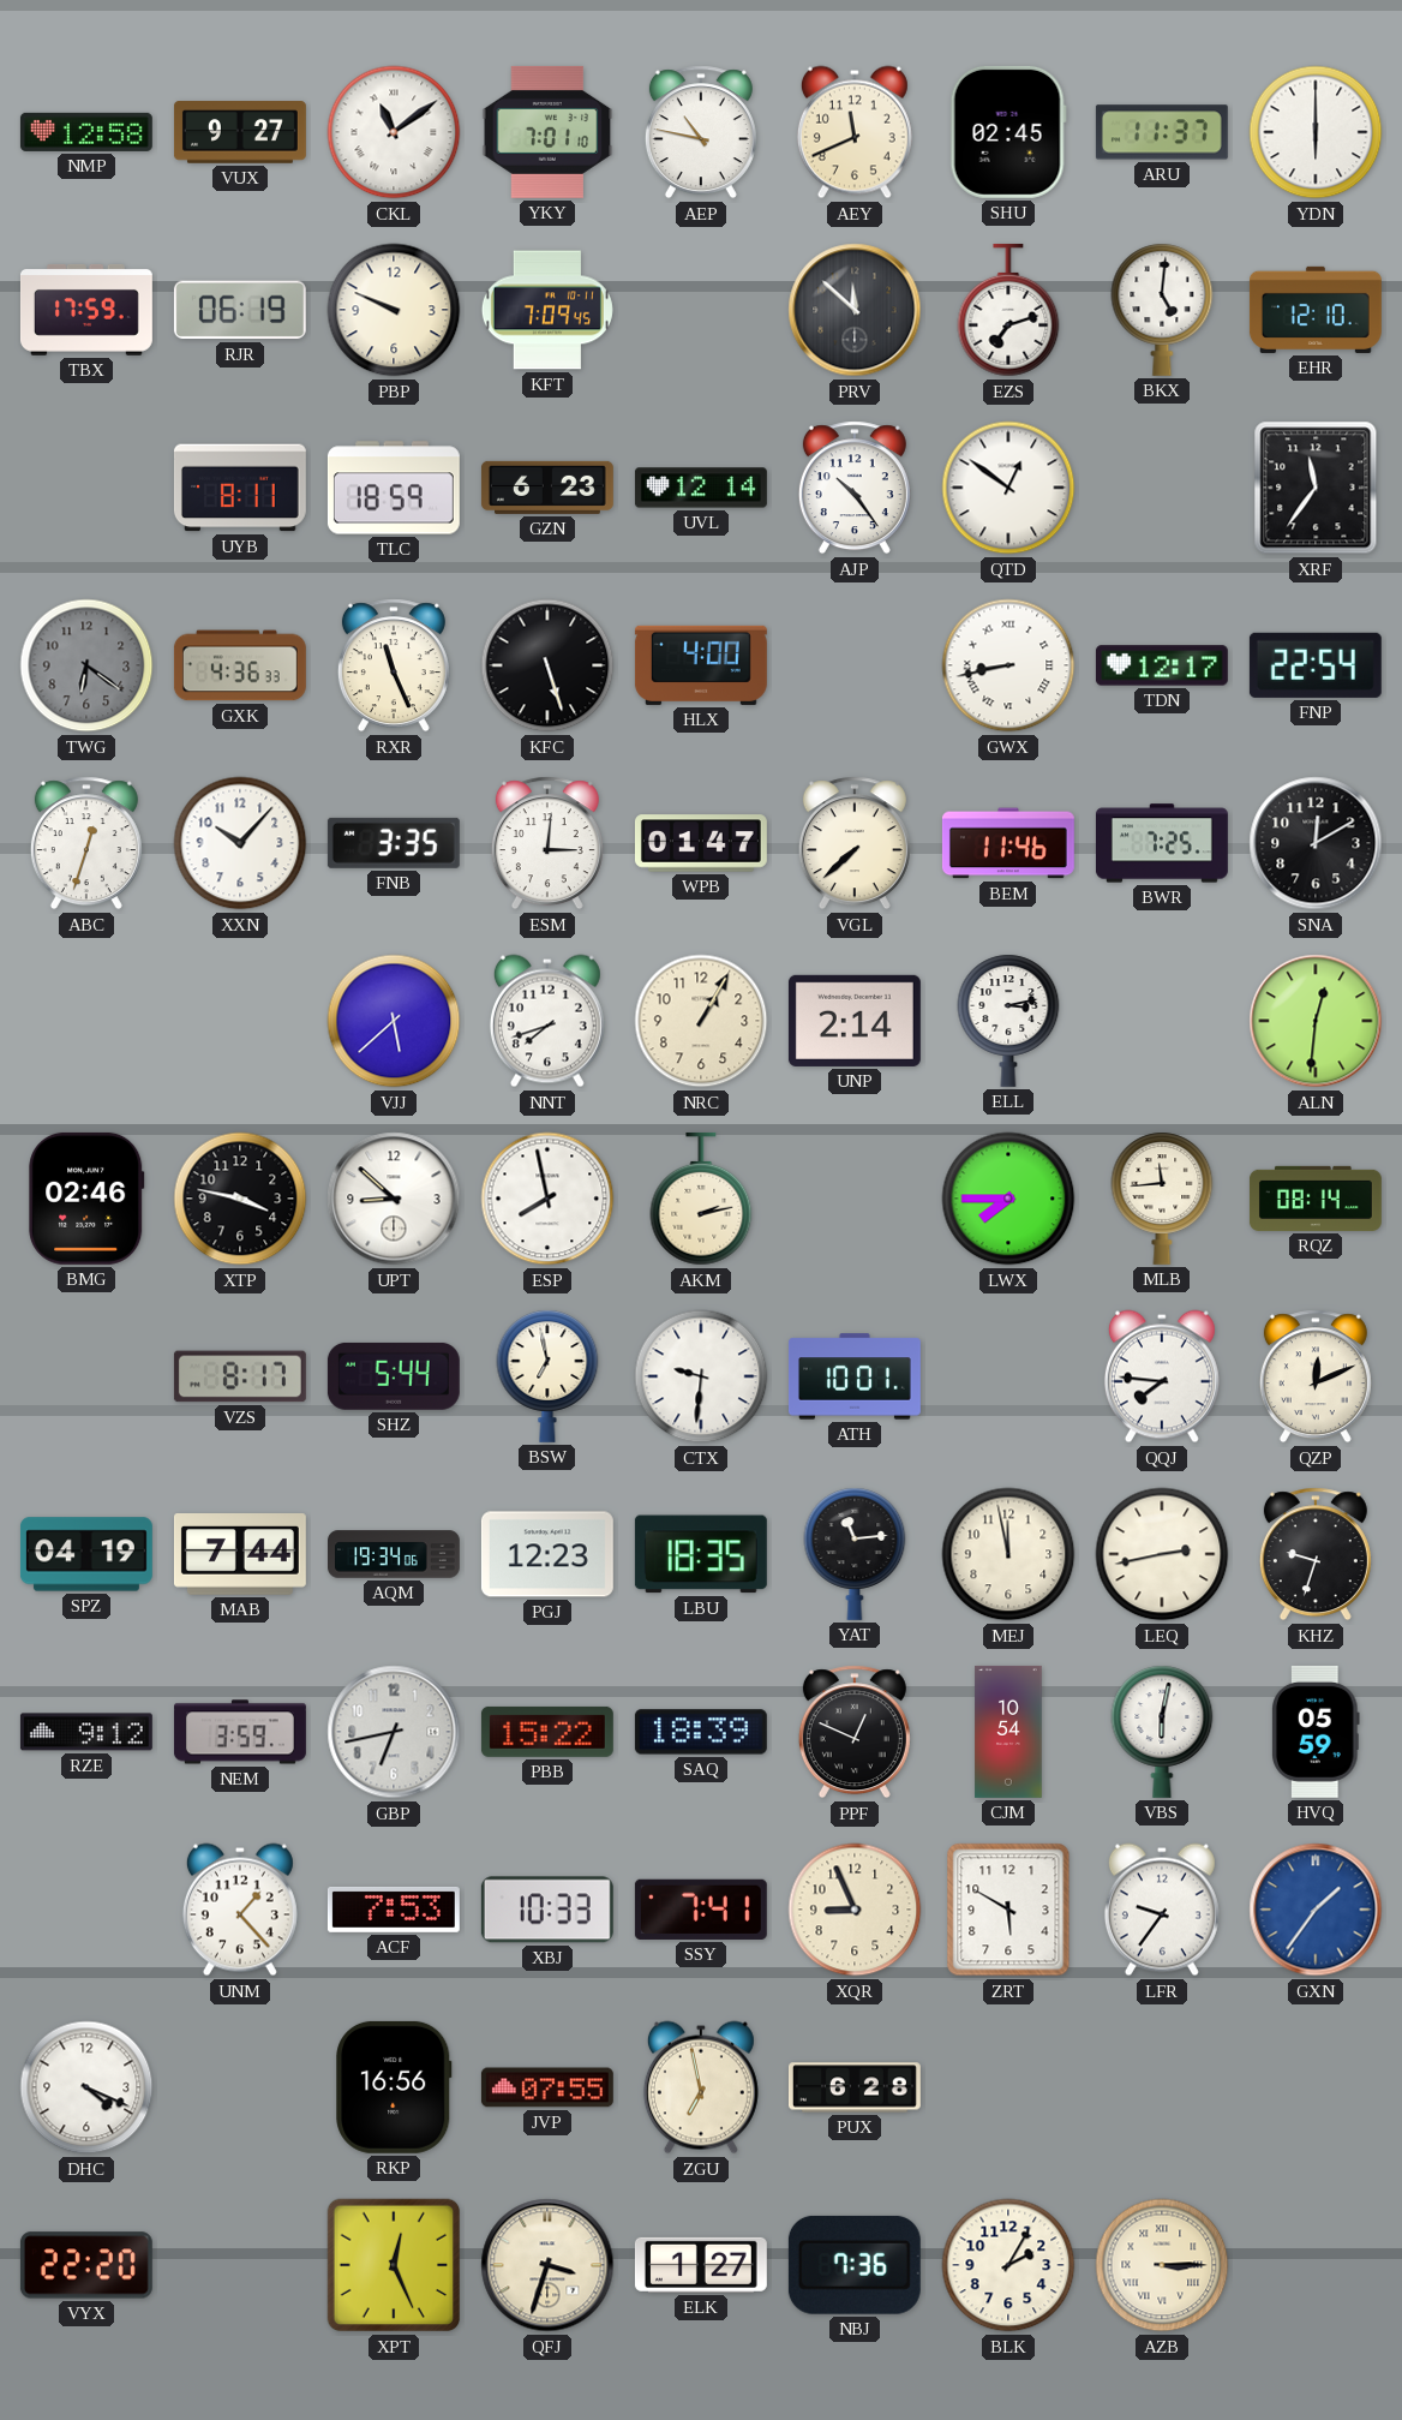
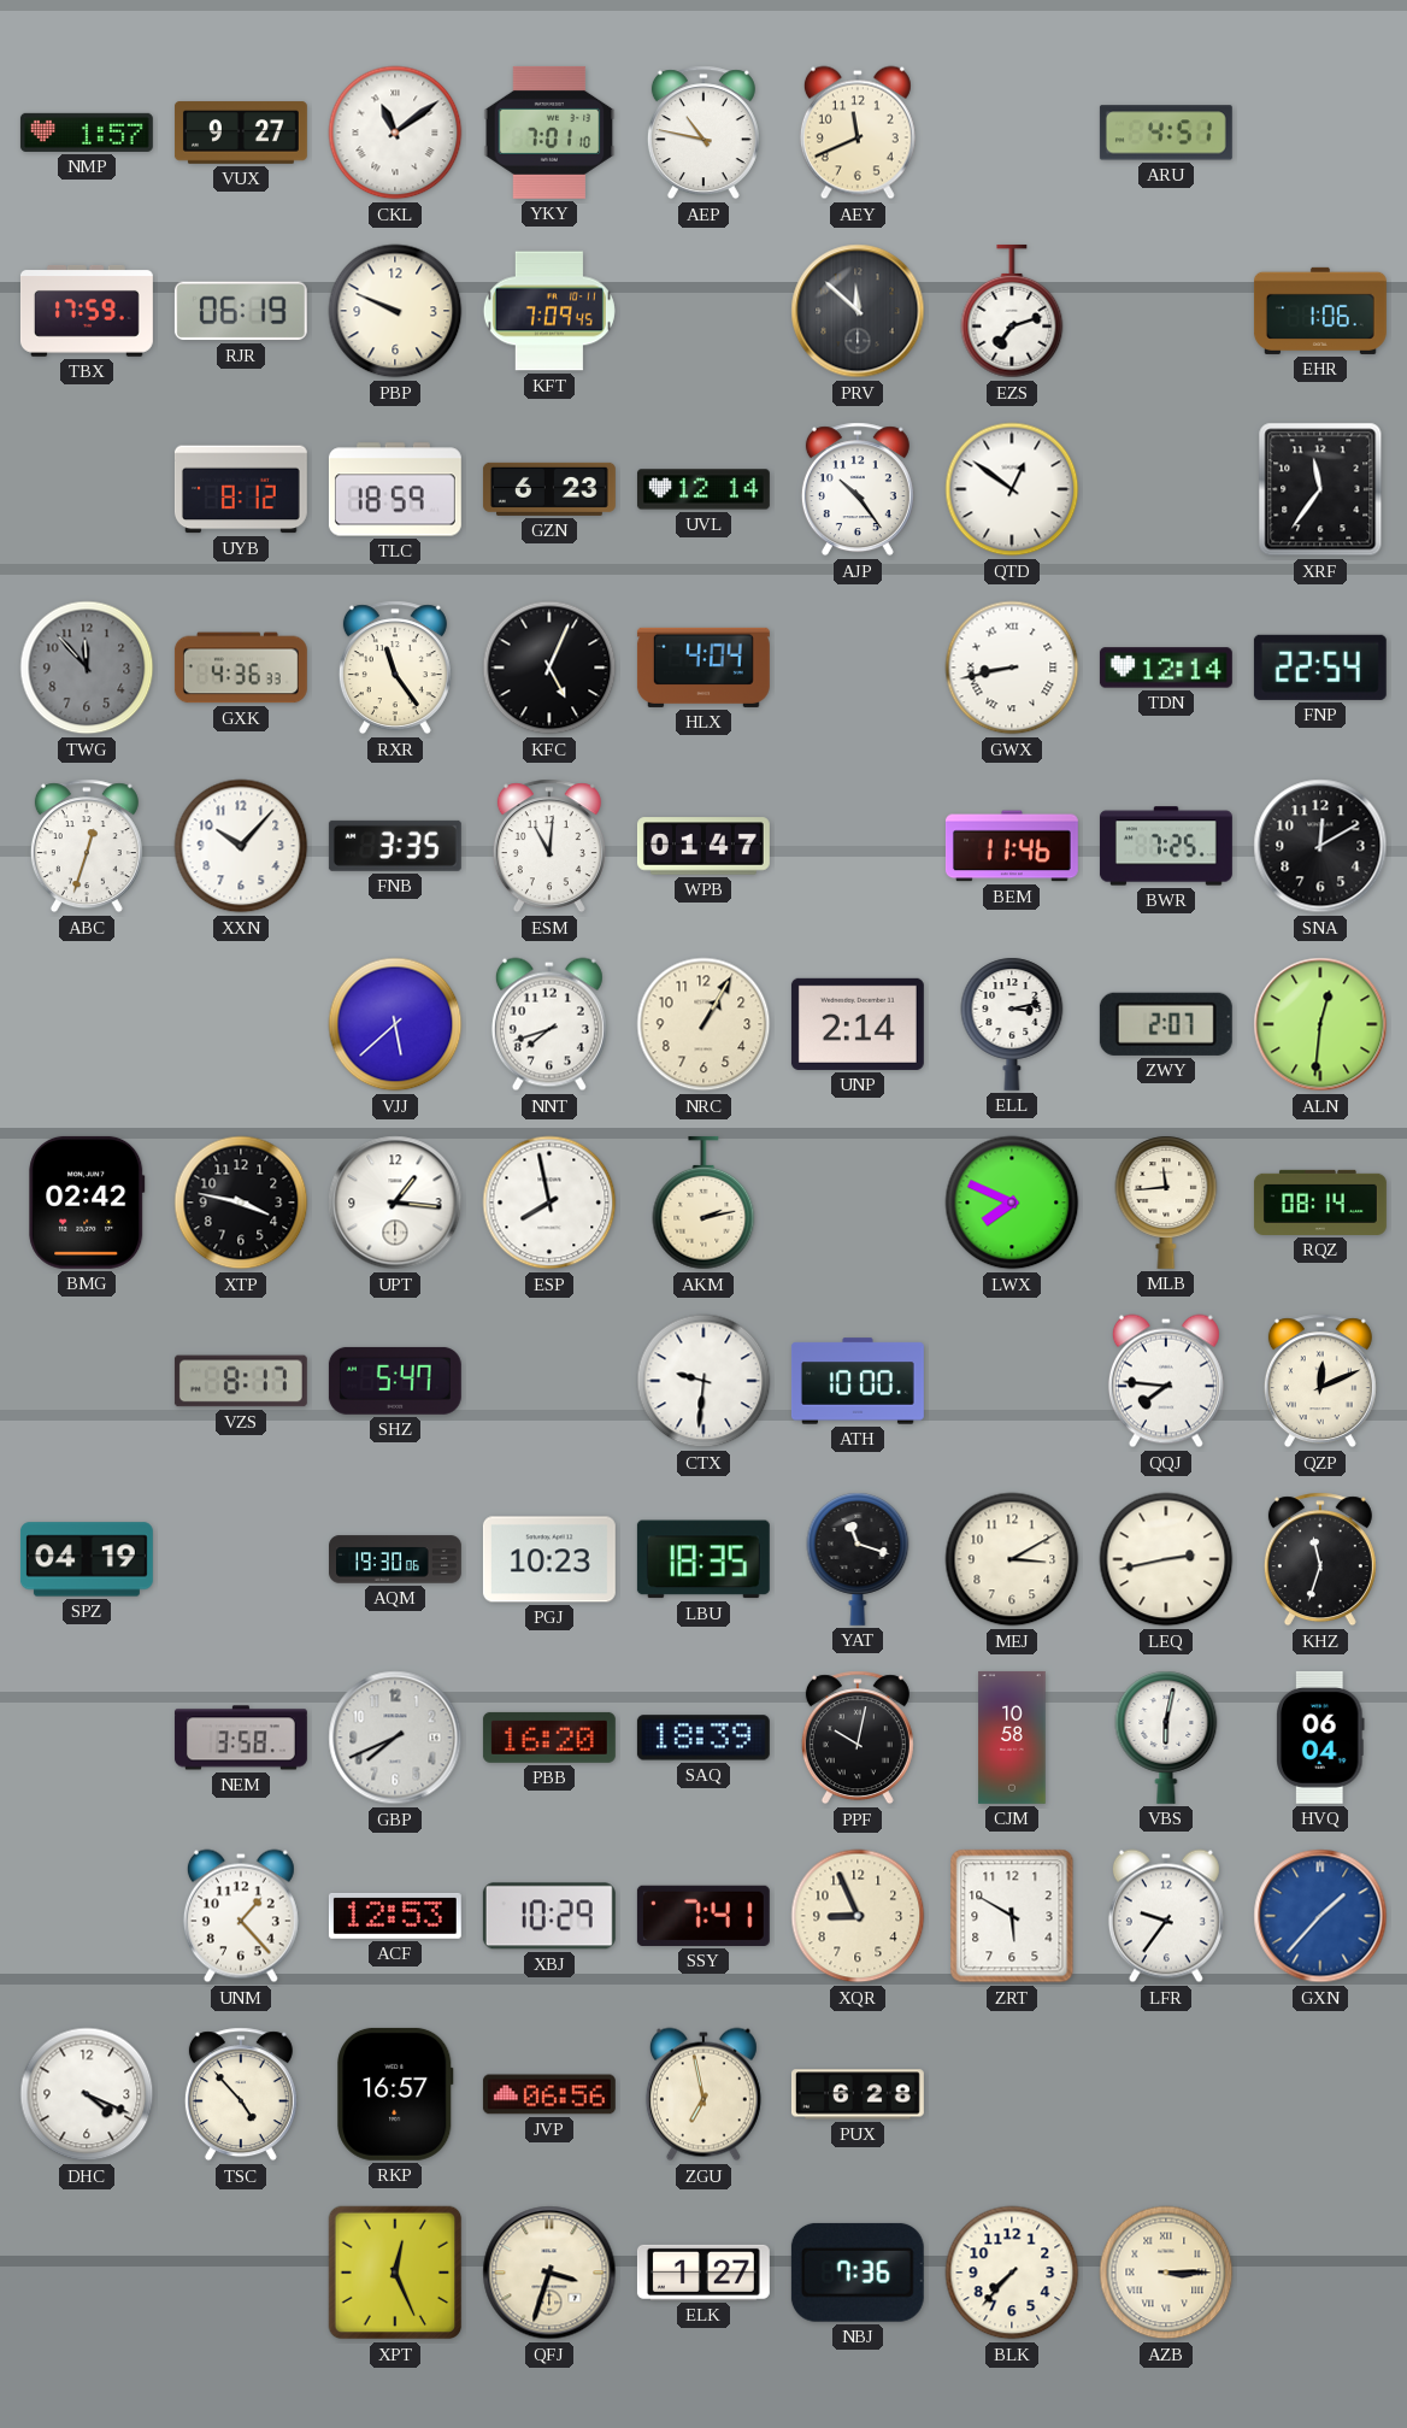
NMP: 12:58 -> 1:57 (87, 133)
SHU: 02:45 -> none (1008, 132)
ARU: 11:37 -> 4:51 (1166, 133)
YDN: 6:00 -> none (1316, 132)
BKX: 5:01 -> none (1162, 310)
EHR: 12:10 -> 1:06 (1320, 311)
UYB: 8:11 -> 8:12 (241, 489)
TWG: 6:21 -> 11:53 (87, 668)
RXR: 11:26 -> 11:24 (395, 668)
KFC: 5:27 -> 5:04 (549, 668)
HLX: 4:00 -> 4:04 (703, 668)
TDN: 12:17 -> 12:14 (1166, 668)
ESM: 3:01 -> 11:01 (549, 846)
VGL: 7:38 -> none (855, 843)
ZWY: none -> 2:07 (1166, 1024)
BMG: 02:46 -> 02:42 (87, 1203)
UPT: 8:52 -> 1:16 (395, 1203)
LWX: 7:45 -> 7:49 (1012, 1203)
SHZ: 5:44 -> 5:47 (395, 1381)
BSW: 6:58 -> none (547, 1376)
ATH: 10:01 -> 10:00 (858, 1381)
MAB: 7:44 -> none (240, 1555)
AQM: 19:34 -> 19:30 (396, 1559)
PGJ: 12:23 -> 10:23 (549, 1559)
YAT: 11:14 -> 11:18 (858, 1559)
MEJ: 11:58 -> 3:10 (1012, 1559)
KHZ: 9:33 -> 11:33 (1320, 1559)
RZE: 9:12 -> none (86, 1732)
NEM: 3:59 -> 3:58 (241, 1738)
GBP: 6:43 -> 7:41 (395, 1738)
PBB: 15:22 -> 16:20 (549, 1738)
PPF: 12:49 -> 10:02 (858, 1738)
CJM: 10:54 -> 10:58 (1012, 1738)
HVQ: 05:59 -> 06:04 (1320, 1738)
ACF: 7:53 -> 12:53 (395, 1916)
XBJ: 10:33 -> 10:29 (549, 1916)
GXN: 1:36 -> 1:37 (1320, 1916)
TSC: none -> 4:53 (241, 2094)
RKP: 16:56 -> 16:57 (395, 2094)
JVP: 07:55 -> 06:56 (549, 2094)
VYX: 22:20 -> none (86, 2265)
BLK: 2:05 -> 7:37 (1012, 2273)
